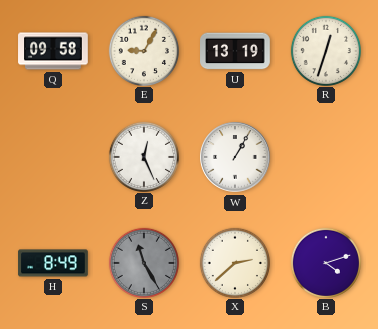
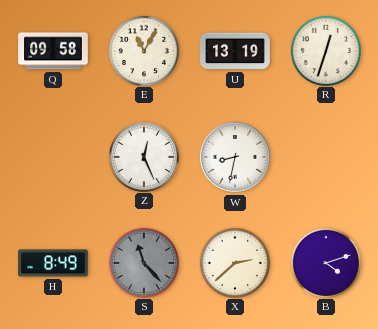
E: 9:05 -> 11:05 (143, 50)
W: 1:05 -> 8:32 (235, 157)
S: 11:25 -> 11:23 (143, 262)
